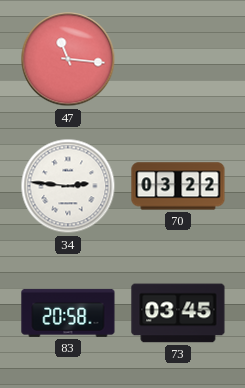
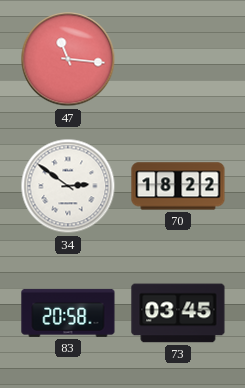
34: 2:46 -> 2:51 (68, 186)
70: 03:22 -> 18:22 (178, 186)
